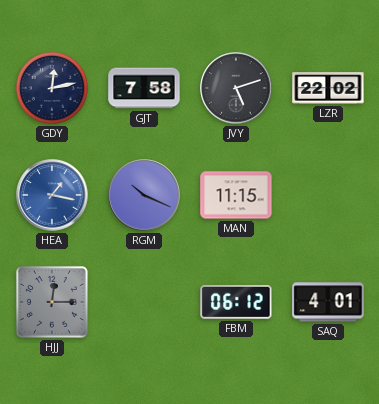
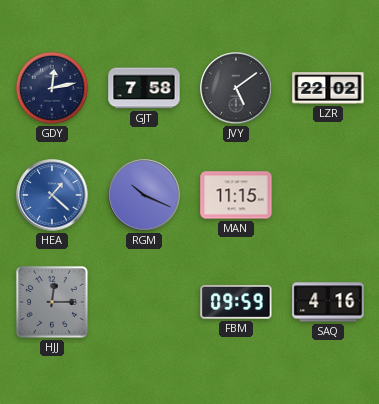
JVY: 5:12 -> 5:09 (236, 88)
HEA: 1:17 -> 1:22 (52, 195)
FBM: 06:12 -> 09:59 (236, 302)
SAQ: 4:01 -> 4:16 (328, 302)
